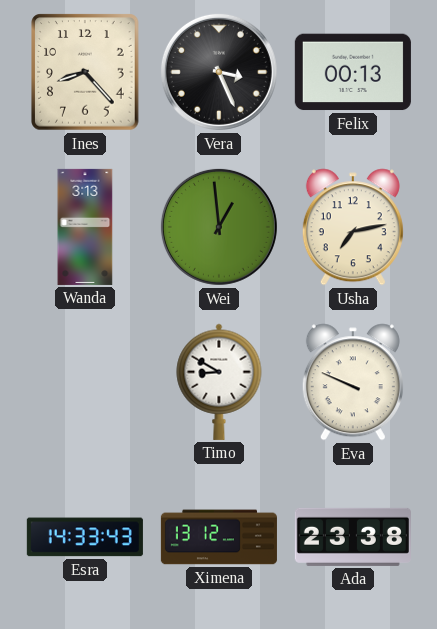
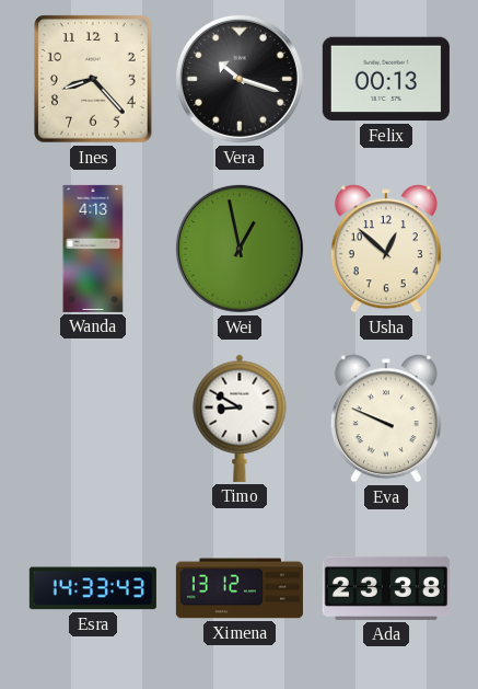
Vera: 3:26 -> 10:18 (240, 79)
Wanda: 3:13 -> 4:13 (93, 249)
Wei: 12:59 -> 12:58 (240, 249)
Usha: 7:13 -> 12:52 (386, 249)
